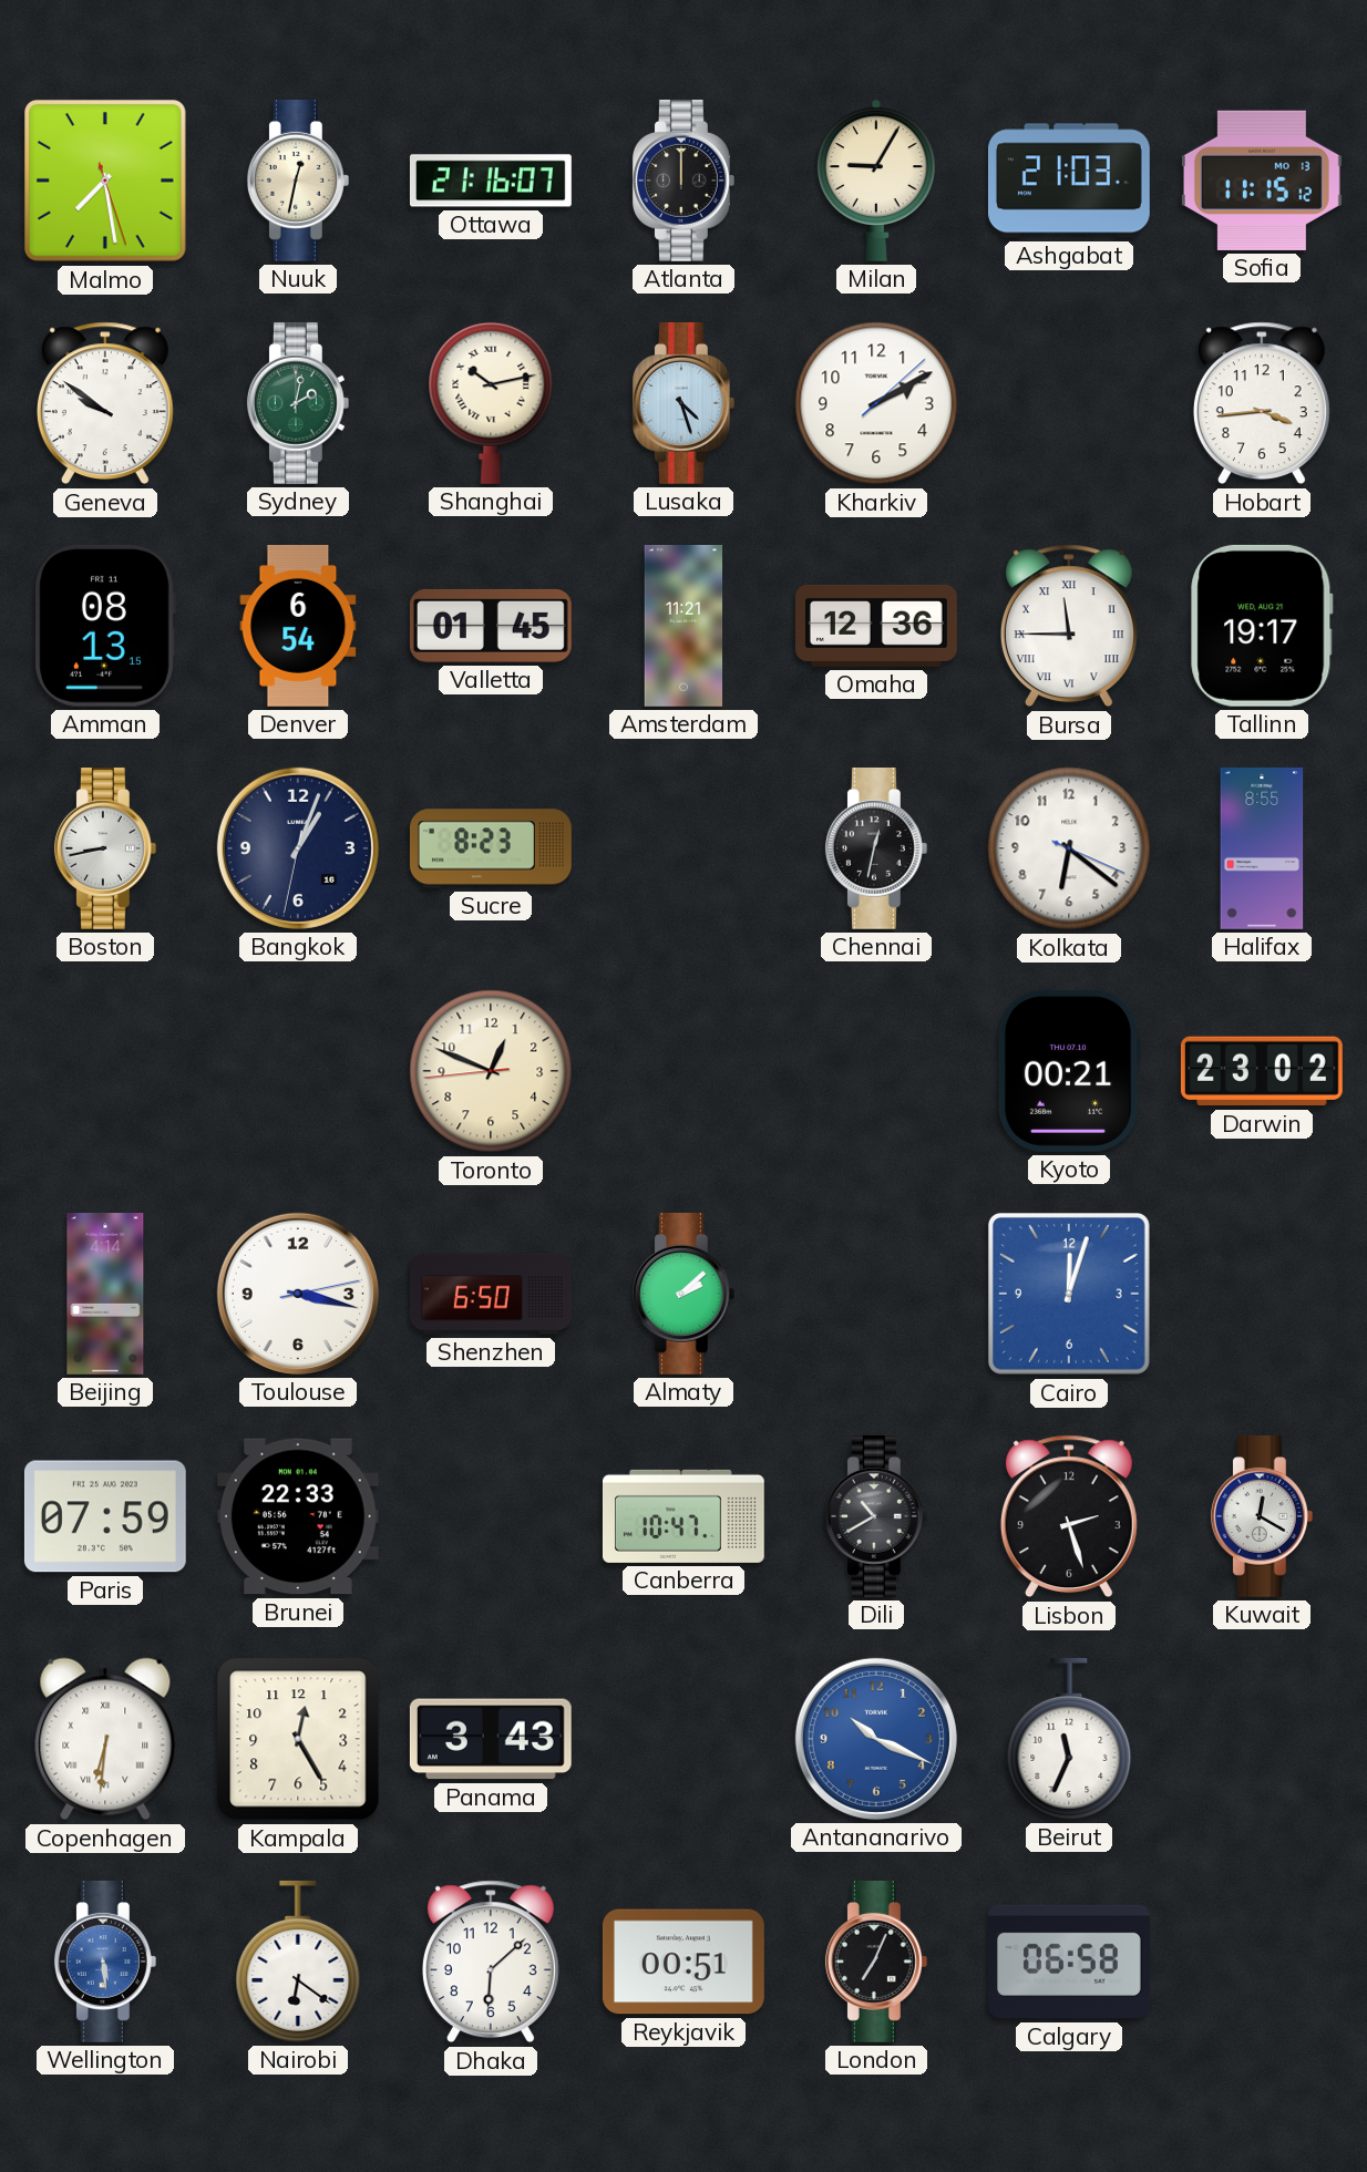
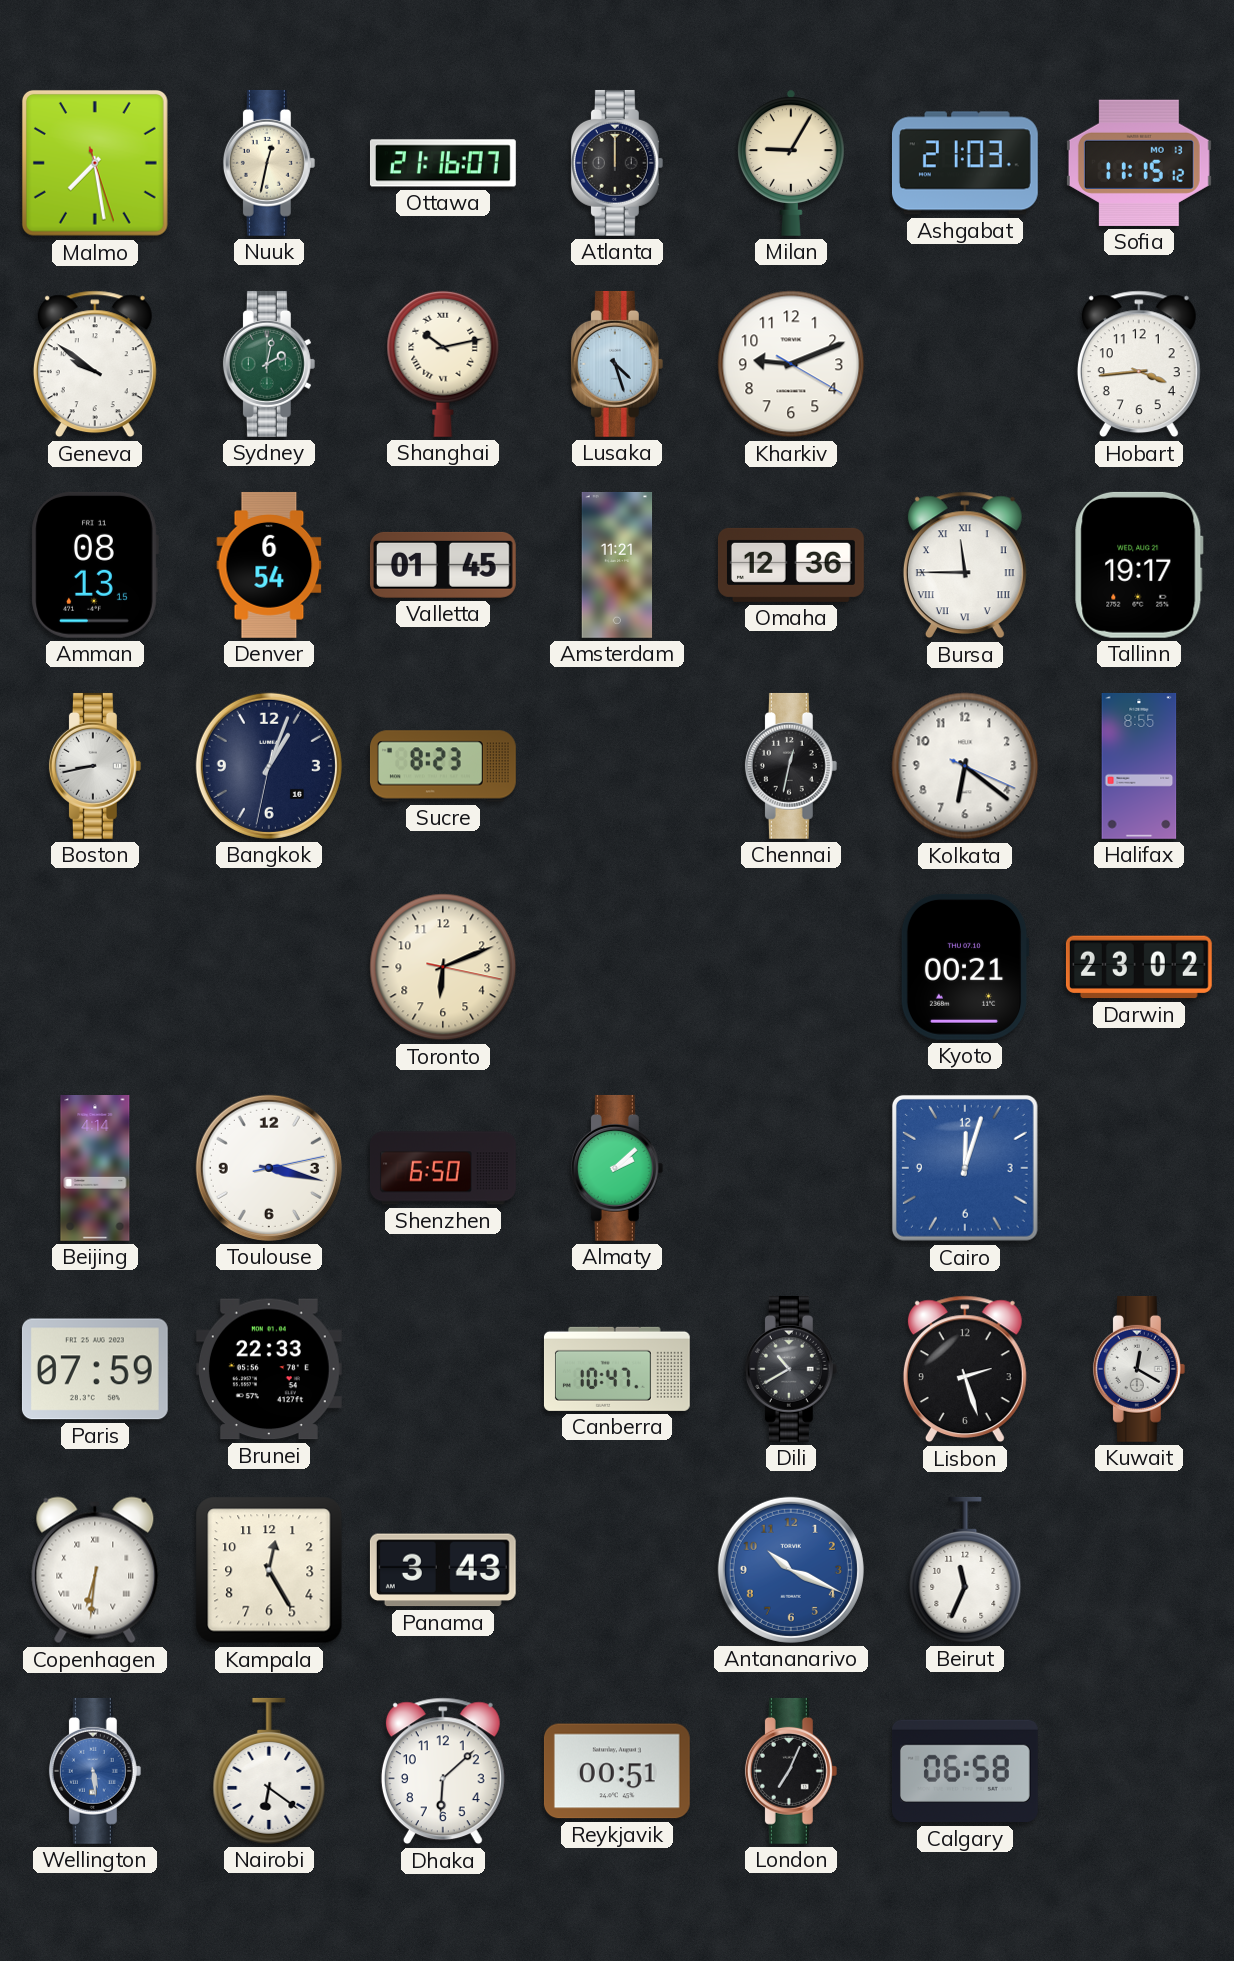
Kharkiv: 2:10 -> 9:11 (791, 364)
Toronto: 12:48 -> 6:11 (443, 967)
